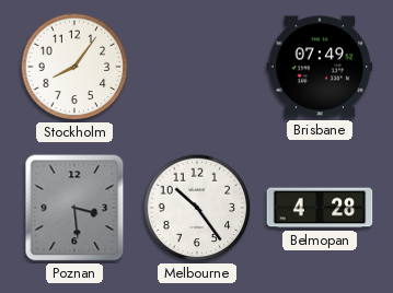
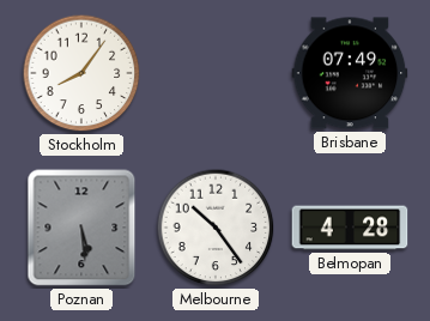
Poznan: 3:29 -> 5:29 (81, 228)
